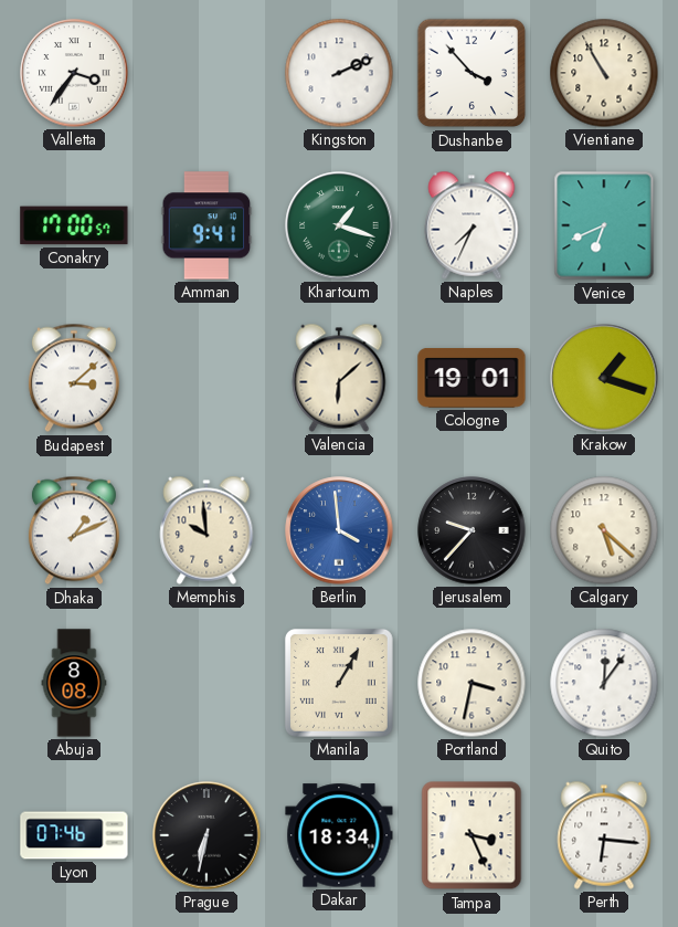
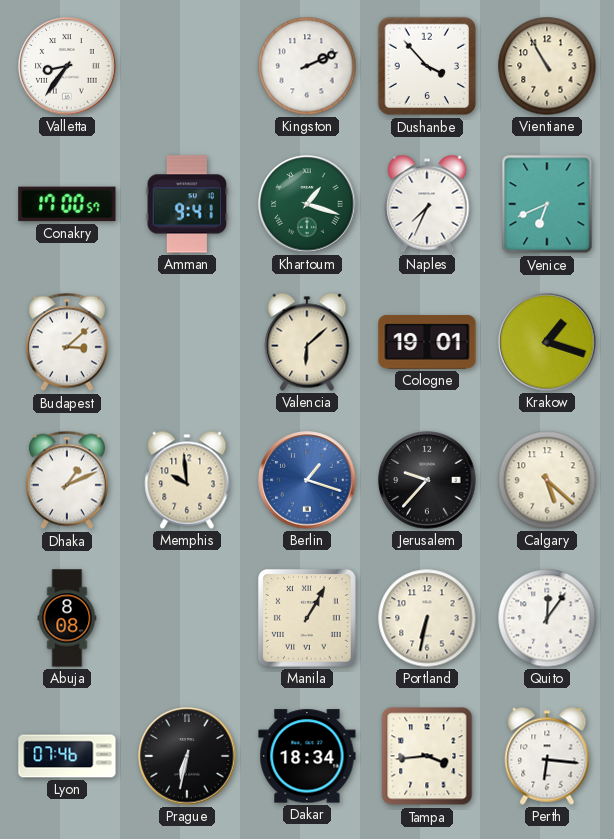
Valletta: 3:36 -> 8:36 (67, 66)
Berlin: 3:59 -> 1:18 (307, 480)
Portland: 3:32 -> 6:32 (427, 618)
Tampa: 3:26 -> 3:44 (427, 756)
